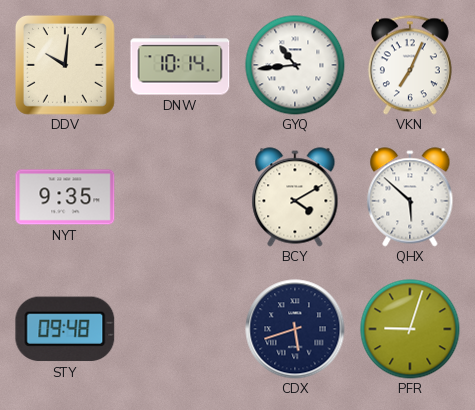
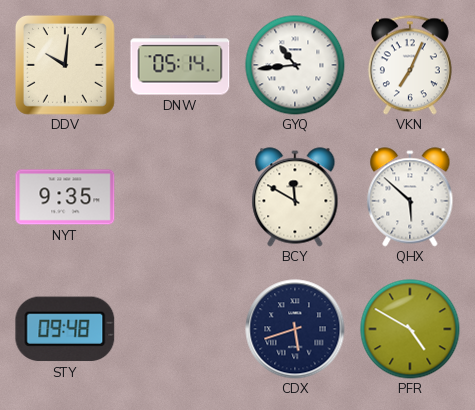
DNW: 10:14 -> 05:14 (180, 65)
BCY: 4:10 -> 11:50 (295, 197)
PFR: 9:03 -> 4:50 (410, 329)
